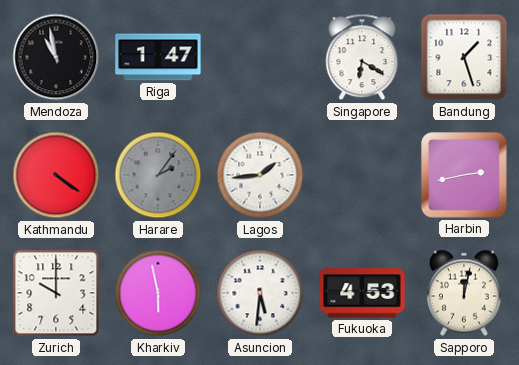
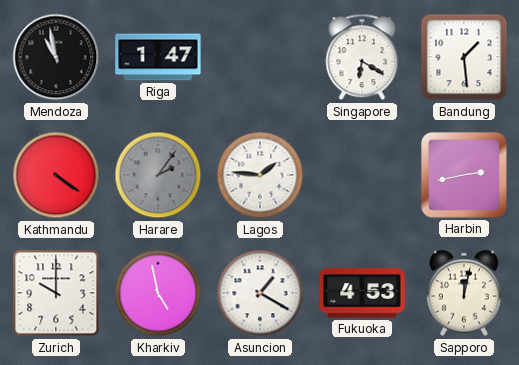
Bandung: 1:27 -> 1:29 (464, 57)
Lagos: 1:44 -> 1:46 (260, 175)
Kharkiv: 5:58 -> 4:58 (158, 293)
Asuncion: 5:31 -> 1:20 (260, 293)
